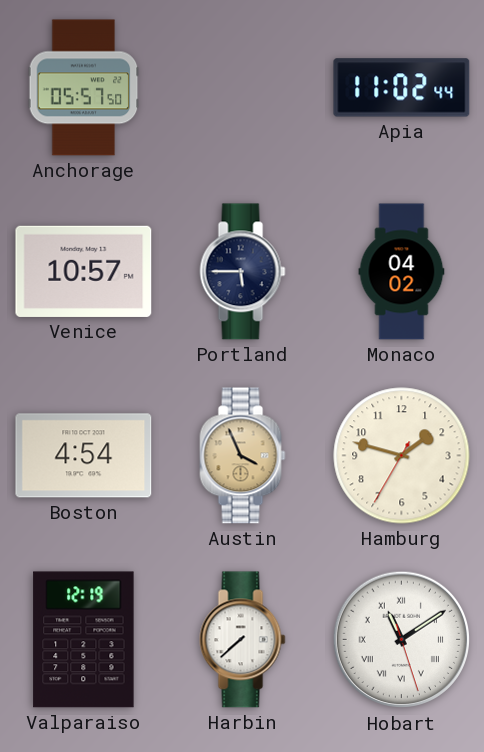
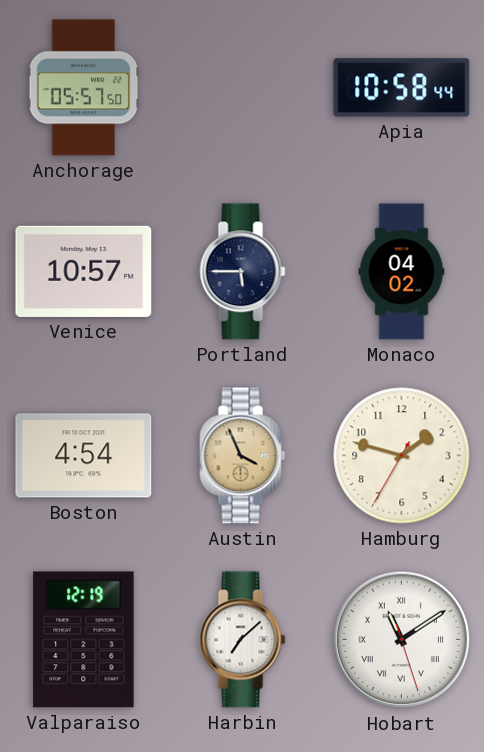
Apia: 11:02 -> 10:58 (402, 88)
Harbin: 7:38 -> 7:08 (243, 640)
